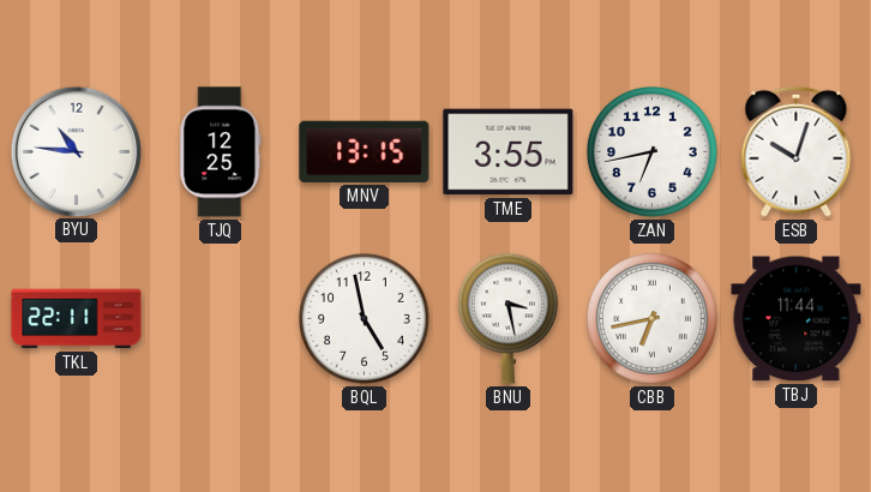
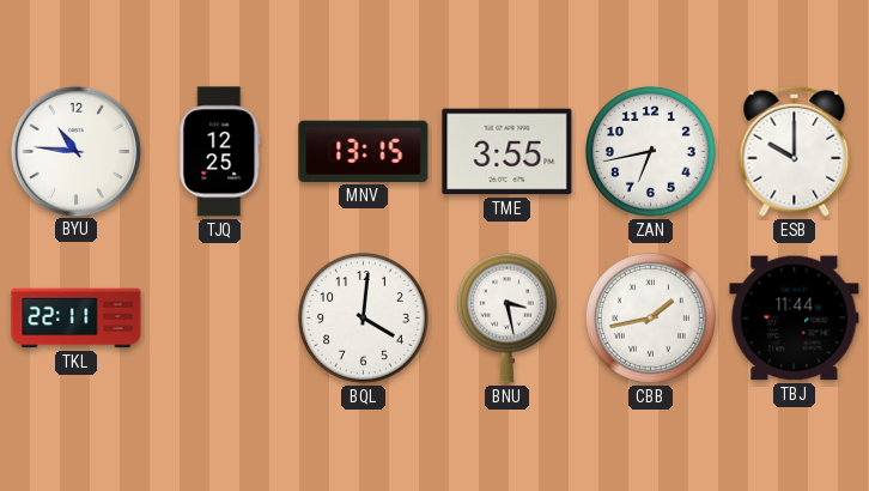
ESB: 10:03 -> 10:00 (795, 151)
BQL: 4:58 -> 4:01 (364, 319)
CBB: 6:43 -> 1:43 (651, 319)
